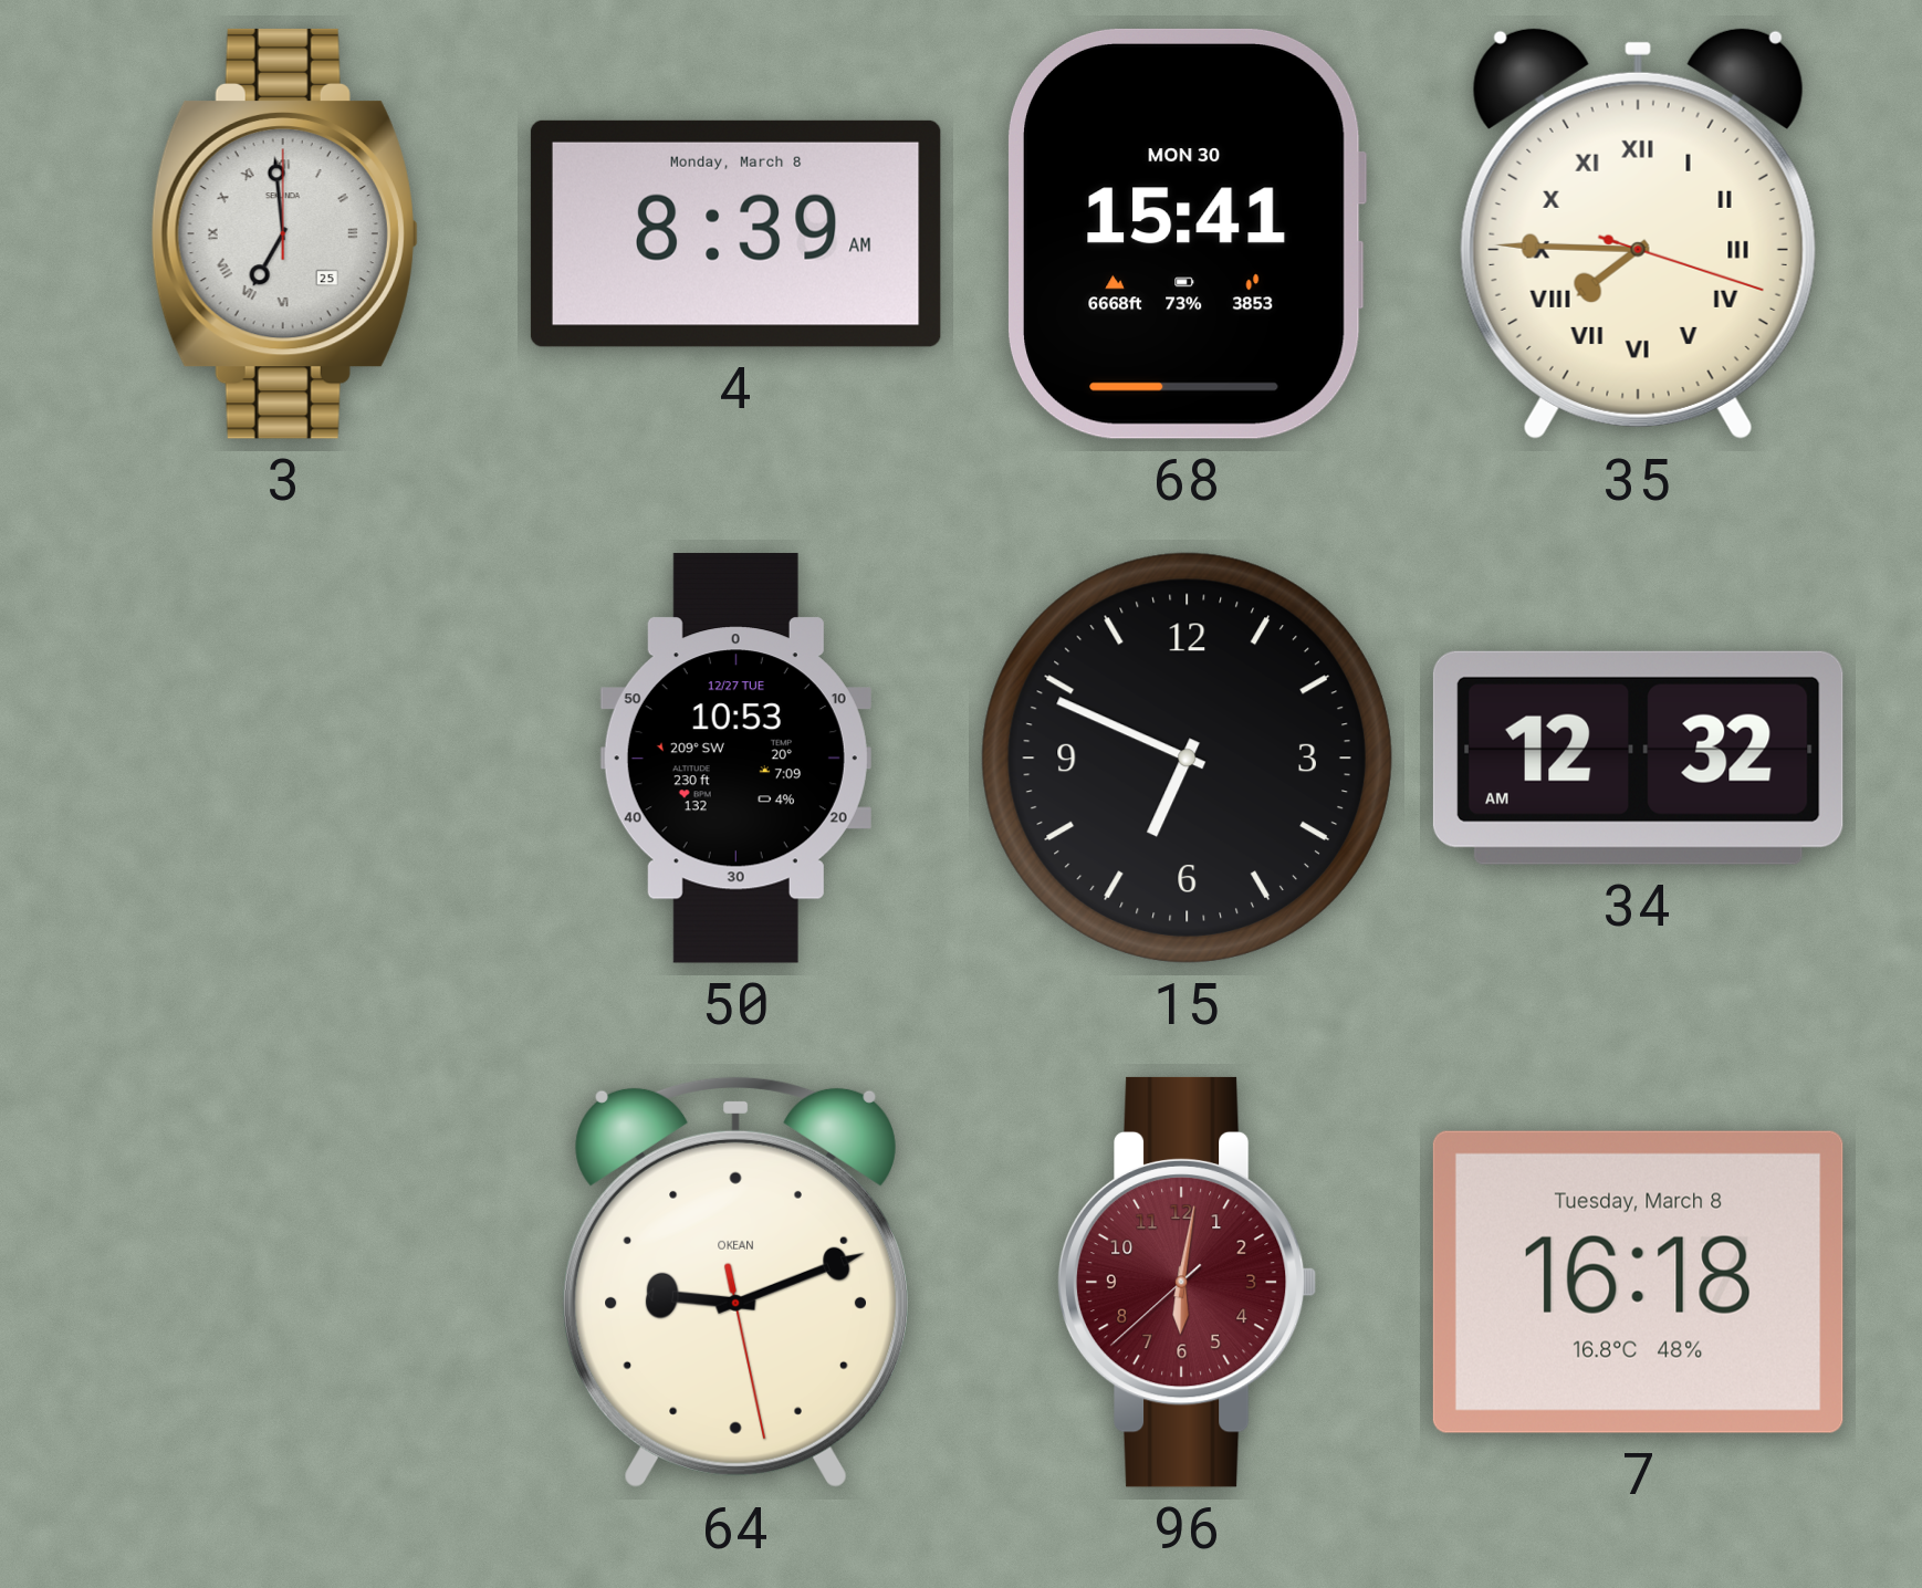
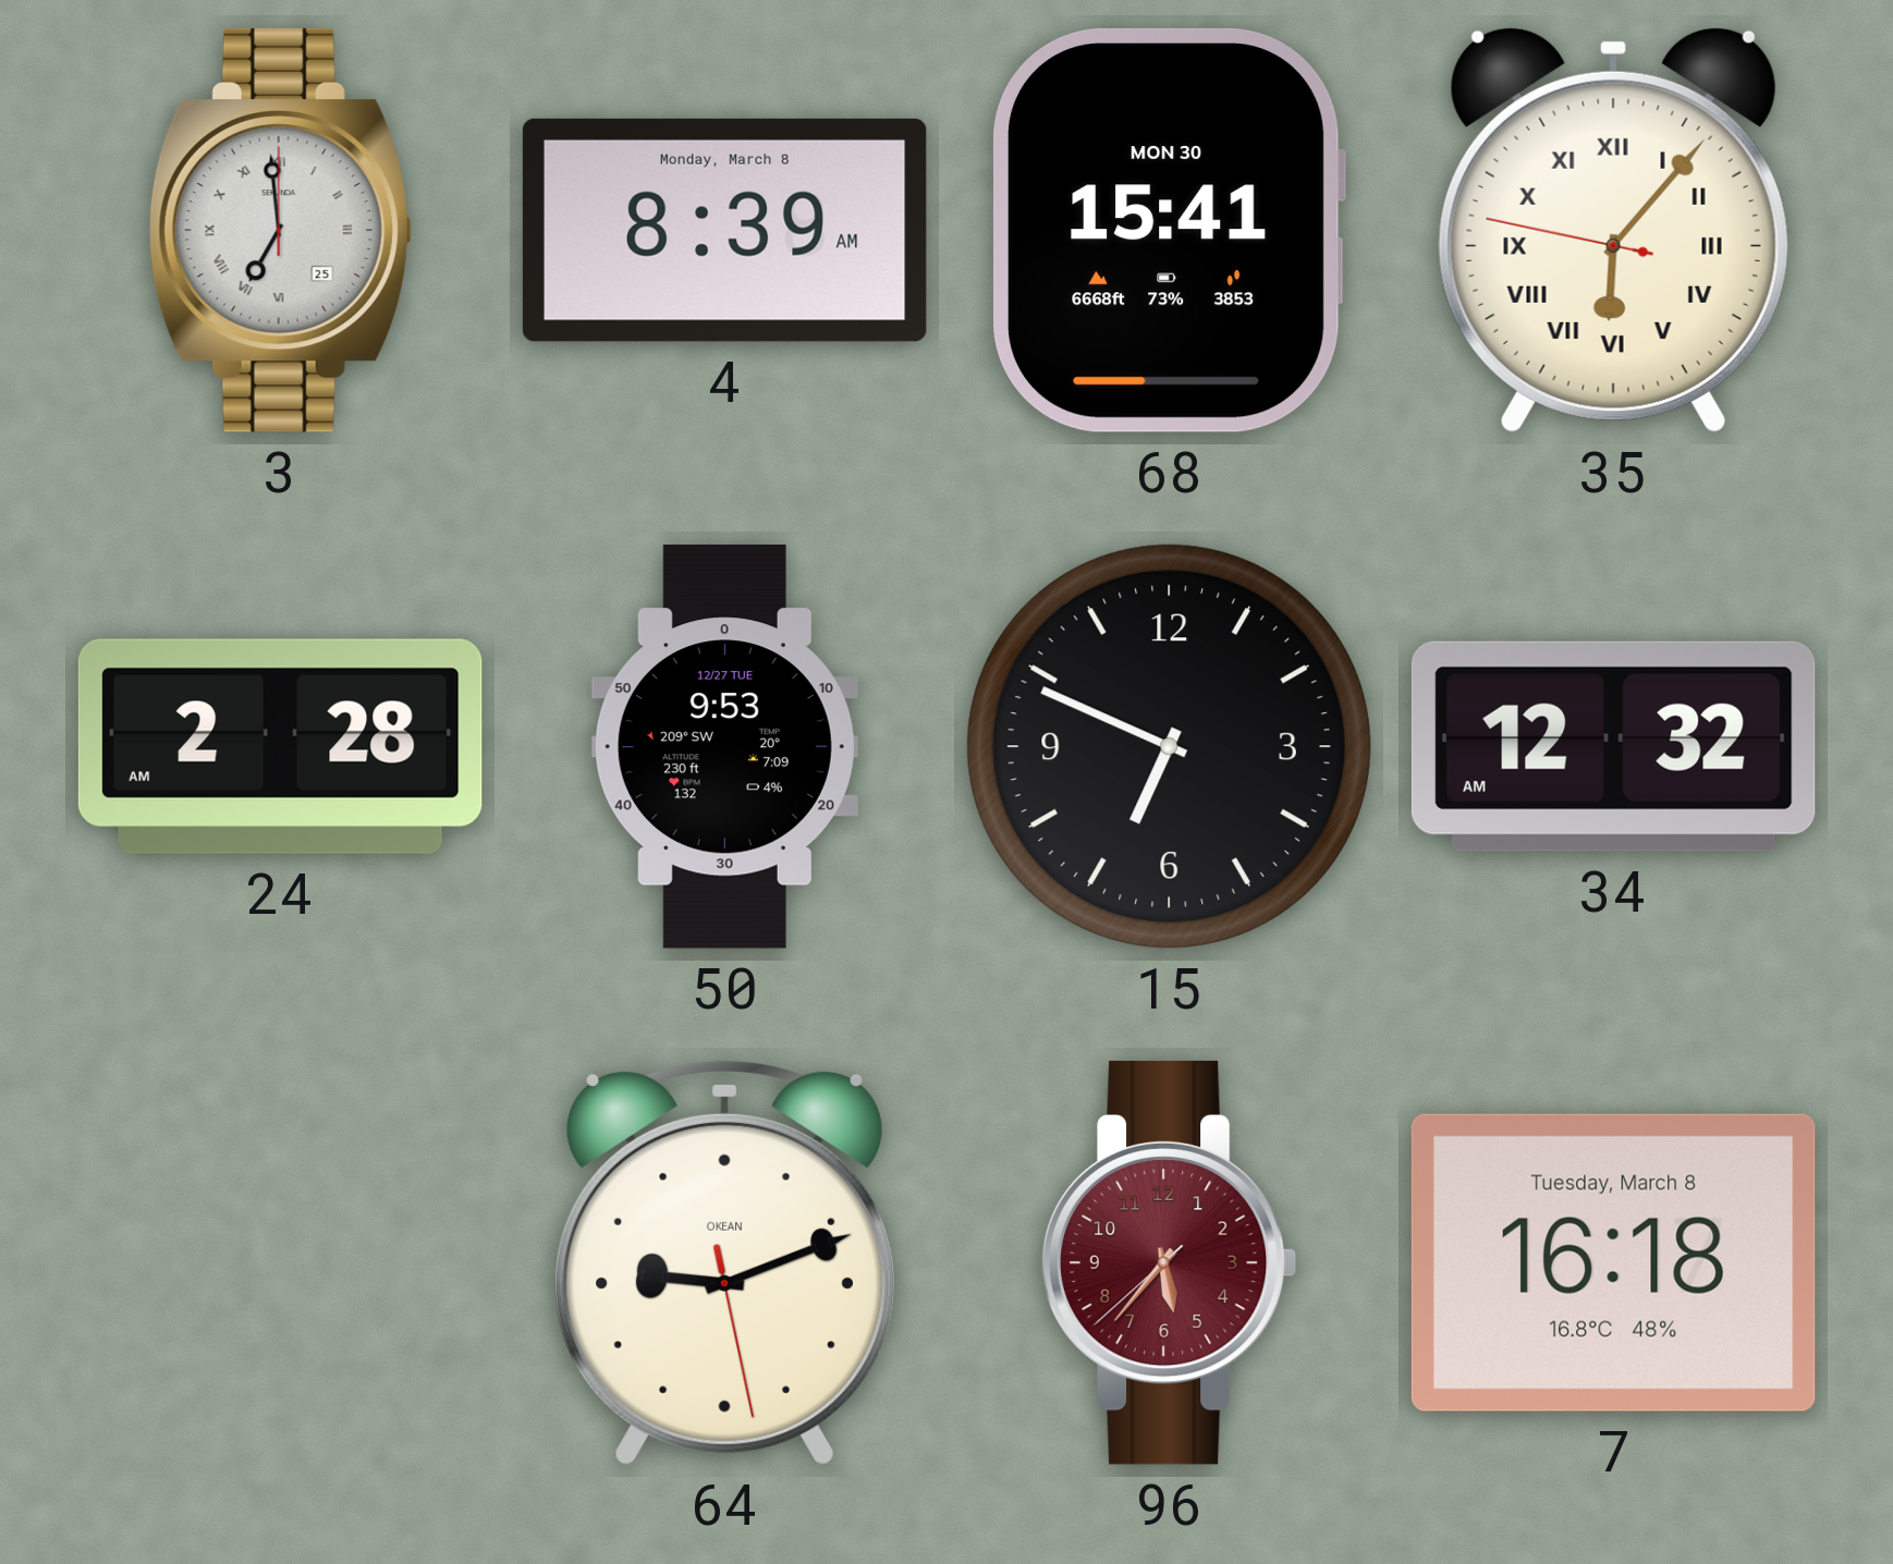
35: 7:45 -> 6:06 (1613, 230)
24: none -> 2:28 (280, 746)
50: 10:53 -> 9:53 (724, 747)
96: 6:01 -> 5:36 (1169, 1262)
